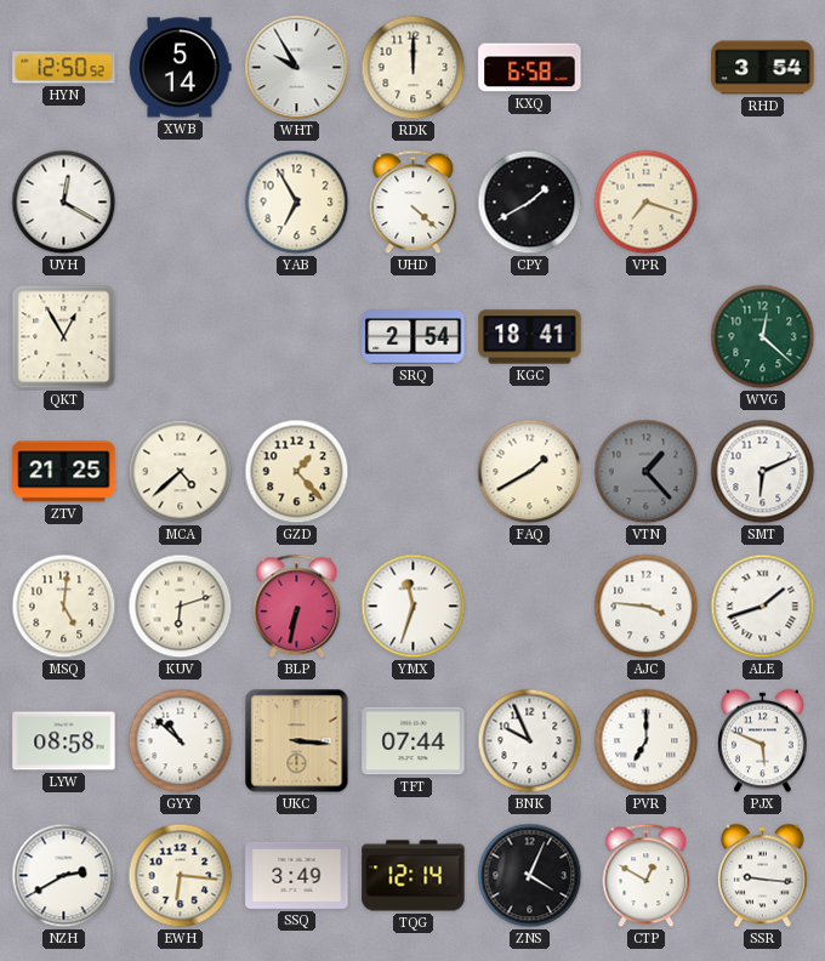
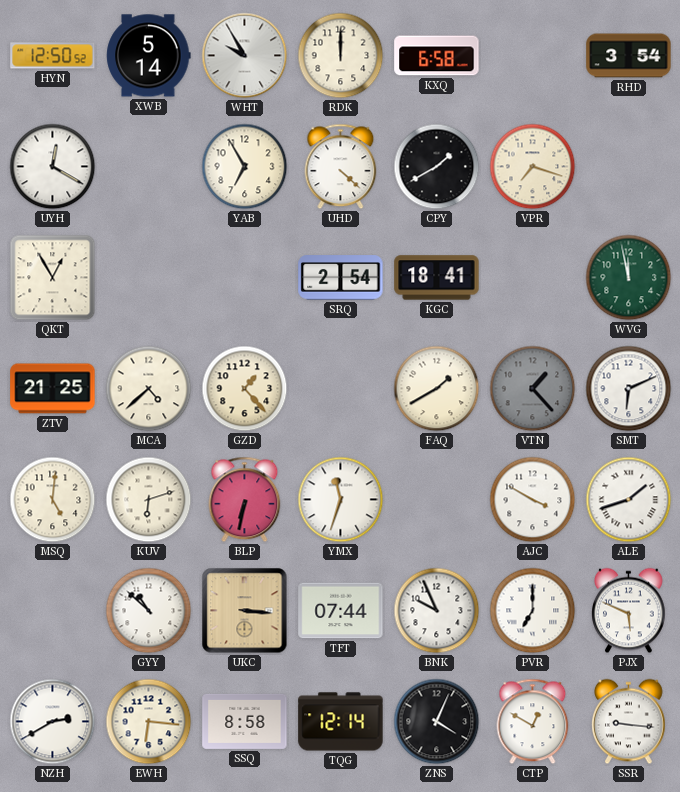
WVG: 12:22 -> 11:58 (629, 278)
AJC: 3:46 -> 3:50 (533, 500)
LYW: 08:58 -> none (64, 741)
SSQ: 3:49 -> 8:58 (245, 721)
